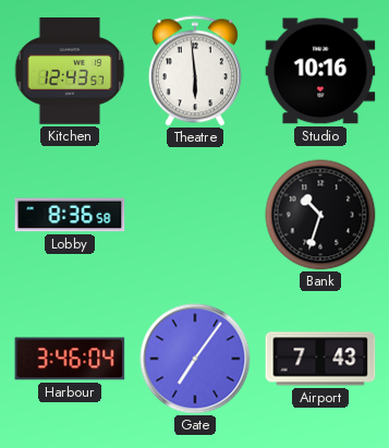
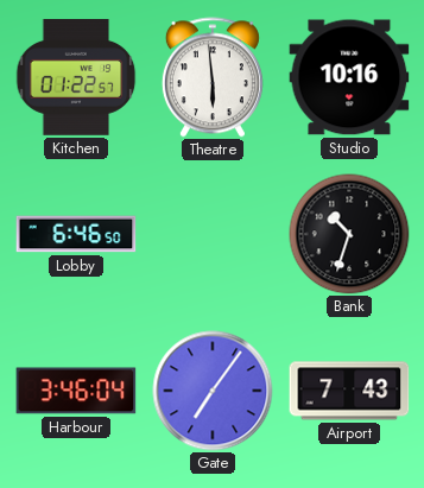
Kitchen: 12:43 -> 01:22 (76, 77)
Lobby: 8:36 -> 6:46 (76, 234)
